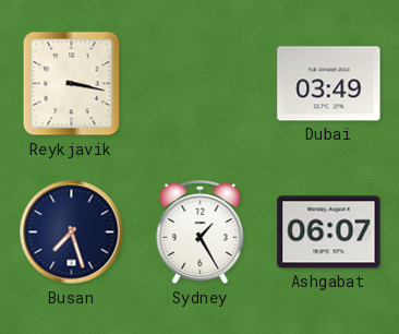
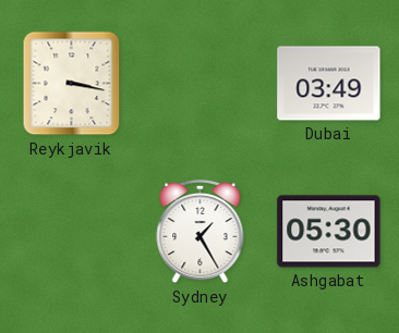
Busan: 7:27 -> none (72, 232)
Ashgabat: 06:07 -> 05:30 (329, 232)
